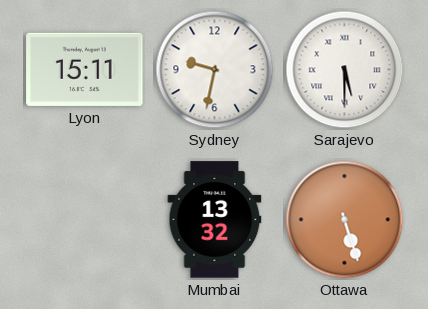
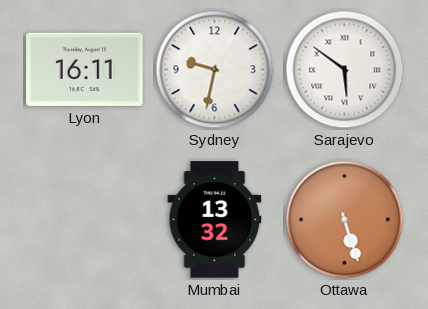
Lyon: 15:11 -> 16:11 (85, 69)
Sarajevo: 5:30 -> 5:51 (345, 70)
